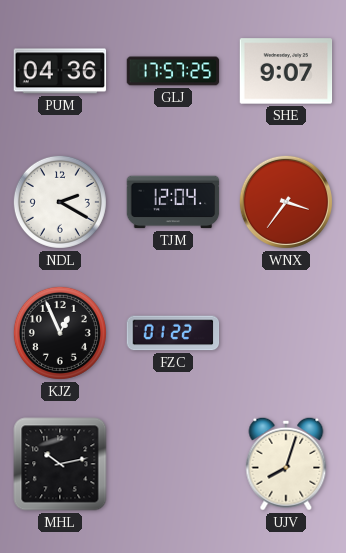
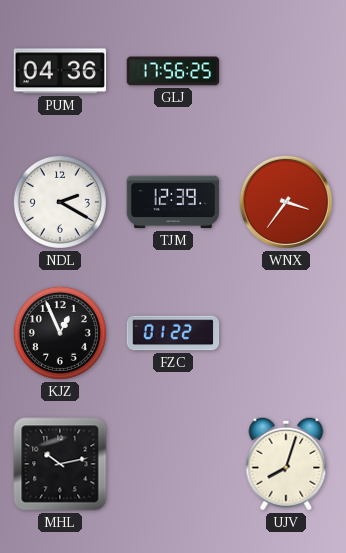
GLJ: 17:57 -> 17:56 (173, 71)
SHE: 9:07 -> none (286, 71)
TJM: 12:04 -> 12:39 (173, 202)
